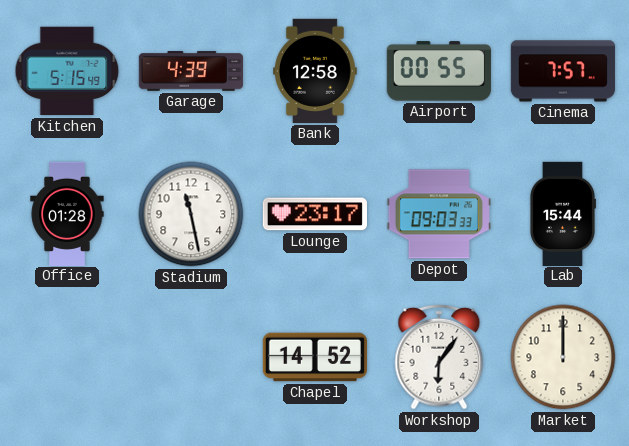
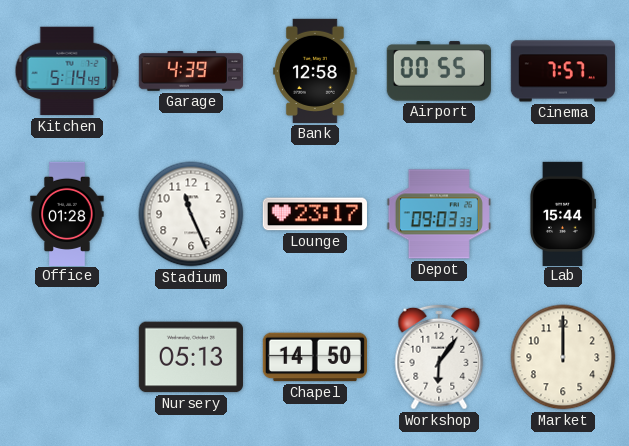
Kitchen: 5:15 -> 5:14 (67, 71)
Stadium: 11:28 -> 11:26 (191, 214)
Nursery: none -> 05:13 (191, 357)
Chapel: 14:52 -> 14:50 (314, 357)
